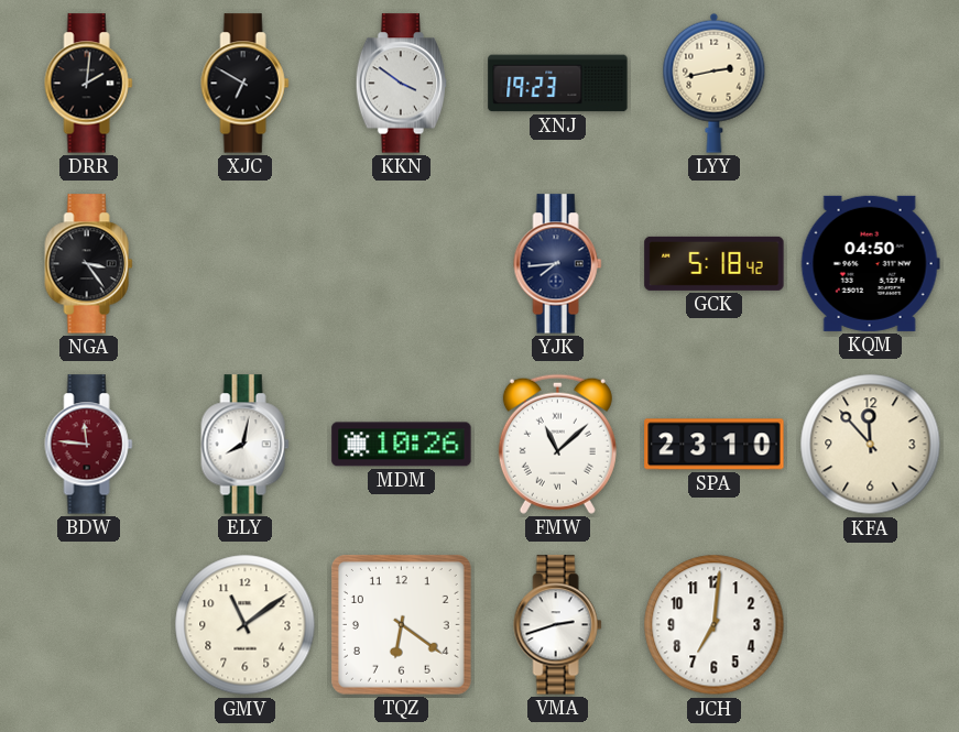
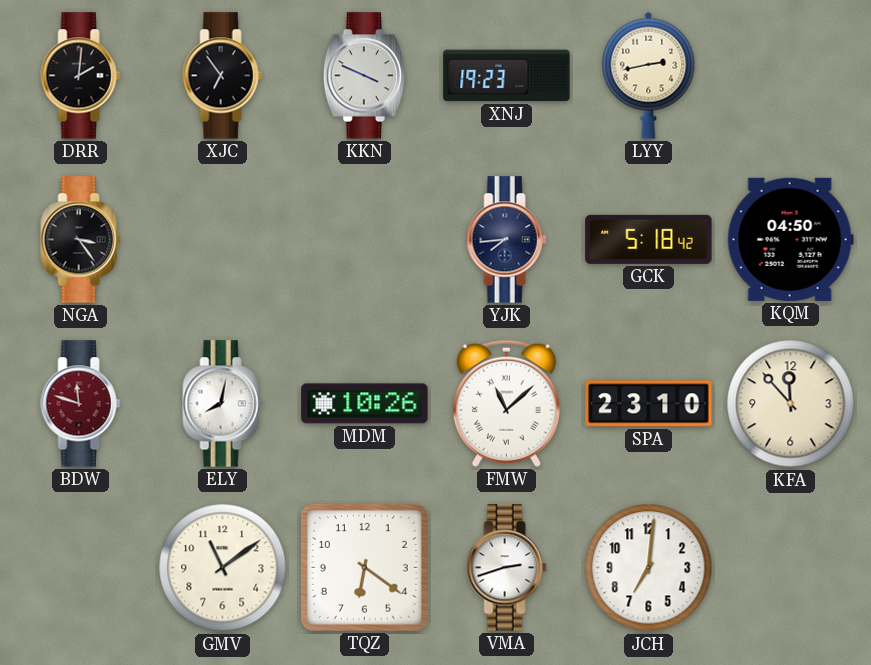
XJC: 6:50 -> 6:54 (223, 76)
KKN: 3:51 -> 3:49 (365, 76)
BDW: 11:46 -> 11:48 (81, 404)
